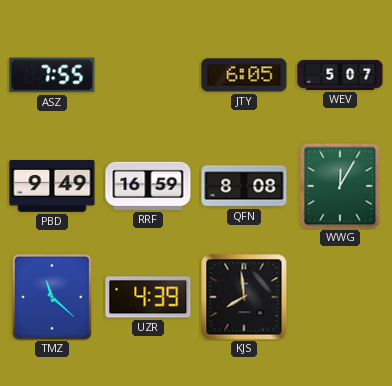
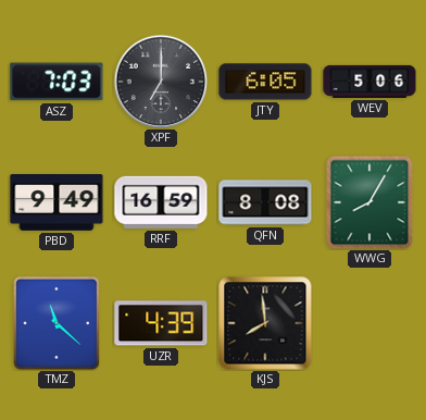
ASZ: 7:55 -> 7:03 (57, 82)
XPF: none -> 7:00 (161, 82)
WEV: 5:07 -> 5:06 (369, 82)
WWG: 12:05 -> 8:05 (369, 202)
